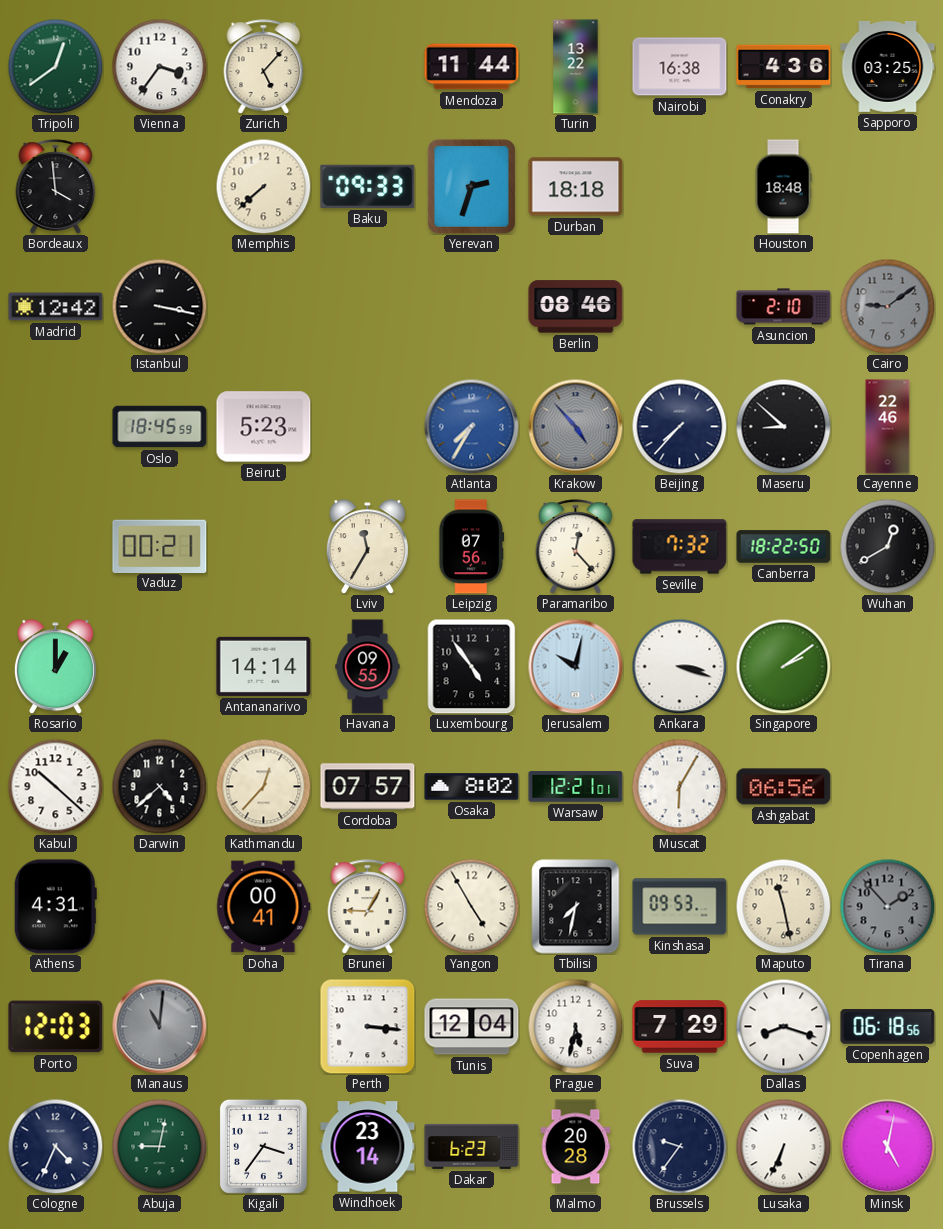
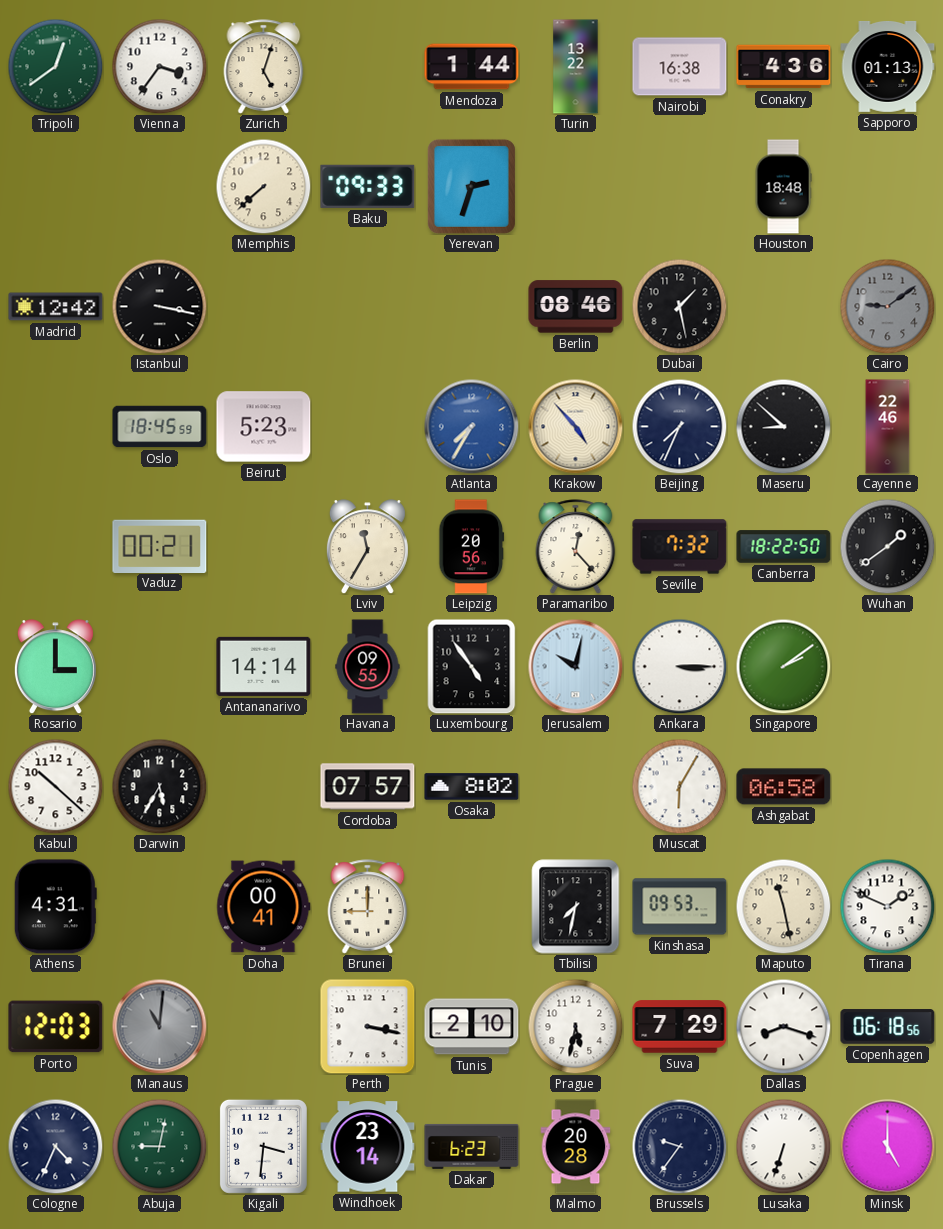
Zurich: 5:07 -> 5:03 (264, 67)
Mendoza: 11:44 -> 1:44 (472, 67)
Sapporo: 03:25 -> 01:13 (888, 67)
Bordeaux: 3:59 -> none (56, 187)
Durban: 18:18 -> none (576, 187)
Dubai: none -> 1:28 (679, 306)
Asuncion: 2:10 -> none (784, 307)
Krakow dial: grey -> cream (575, 426)
Beijing: 7:37 -> 7:34 (679, 426)
Leipzig: 07:56 -> 20:56 (472, 547)
Wuhan: 12:40 -> 1:39 (887, 546)
Rosario: 1:00 -> 3:00 (55, 667)
Ankara: 3:18 -> 3:15 (679, 666)
Darwin: 4:38 -> 5:35 (159, 786)
Kathmandu: 12:37 -> none (263, 786)
Warsaw: 12:21 -> none (576, 787)
Ashgabat: 06:56 -> 06:58 (784, 787)
Brunei: 9:05 -> 9:00 (368, 907)
Yangon: 4:55 -> none (471, 906)
Tirana: 1:53 -> 1:49 (887, 906)
Tirana dial: grey -> white (887, 906)
Perth: 3:16 -> 3:17 (368, 1027)
Tunis: 12:04 -> 2:10 (472, 1027)
Kigali: 3:36 -> 3:31 (263, 1146)
Lusaka: 6:34 -> 6:33 (783, 1146)
Minsk: 5:02 -> 5:00 (887, 1146)
